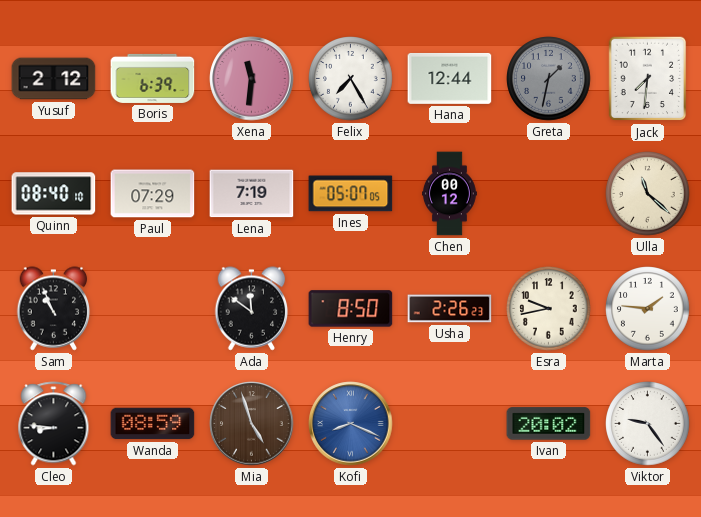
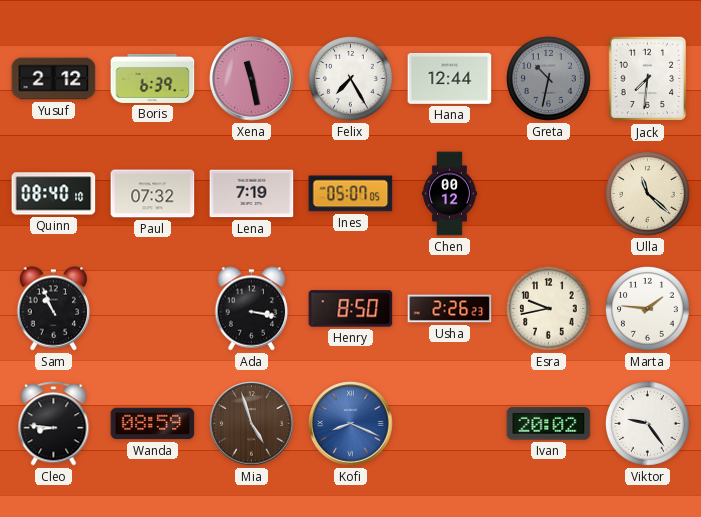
Xena: 11:31 -> 11:28 (252, 79)
Greta: 1:32 -> 10:32 (549, 79)
Paul: 07:29 -> 07:32 (153, 194)
Ada: 11:51 -> 3:17 (252, 309)
